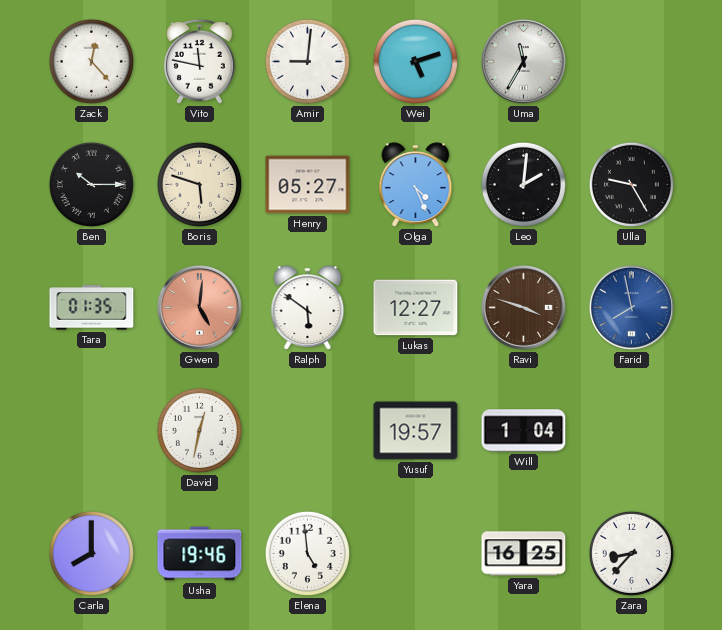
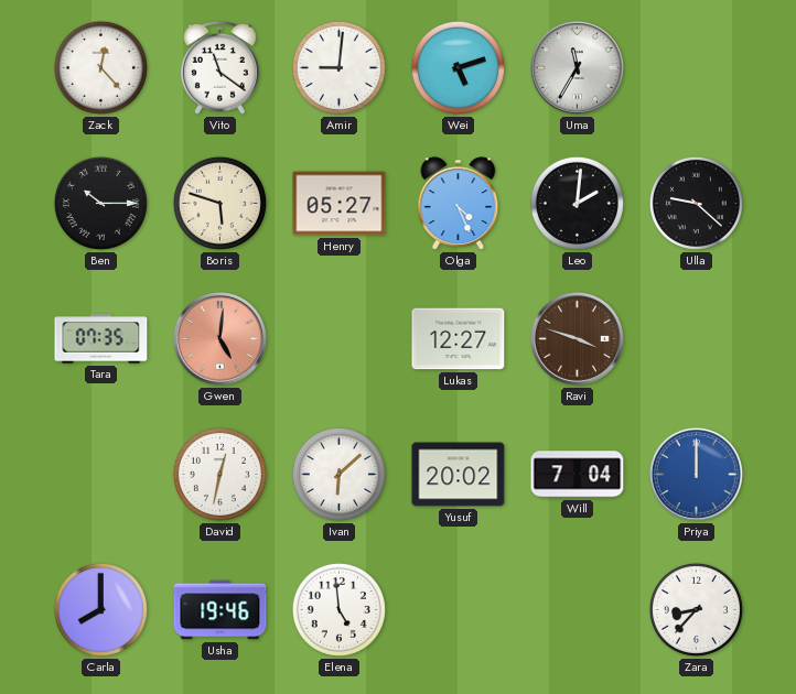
Vito: 11:47 -> 11:21 (219, 67)
Ulla: 9:25 -> 9:22 (696, 203)
Tara: 01:35 -> 07:35 (101, 339)
Ralph: 5:51 -> none (308, 308)
Farid: 7:58 -> none (631, 307)
Ivan: none -> 6:08 (338, 474)
Yusuf: 19:57 -> 20:02 (459, 475)
Will: 1:04 -> 7:04 (578, 475)
Priya: none -> 12:00 (696, 474)
Yara: 16:25 -> none (524, 554)
